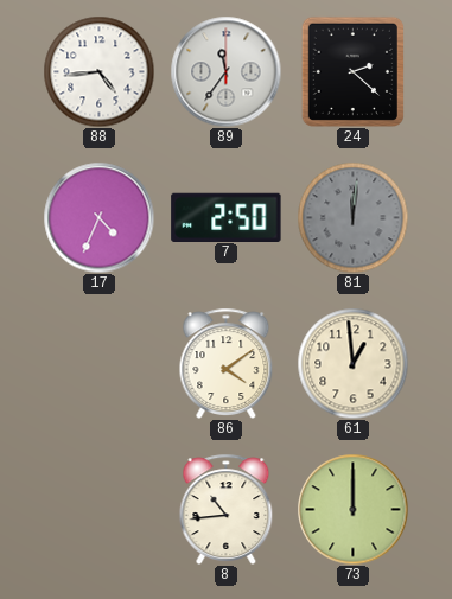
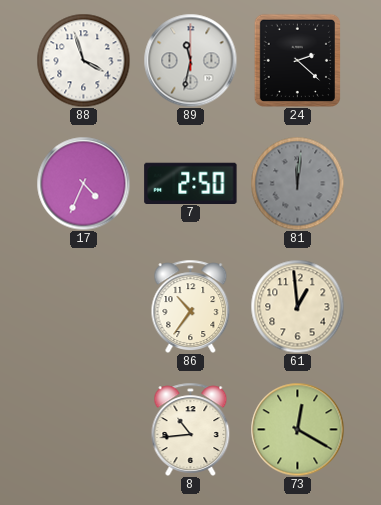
88: 4:44 -> 3:57 (83, 60)
89: 11:36 -> 11:32 (190, 60)
86: 4:09 -> 10:36 (191, 306)
73: 12:00 -> 12:20 (297, 429)
